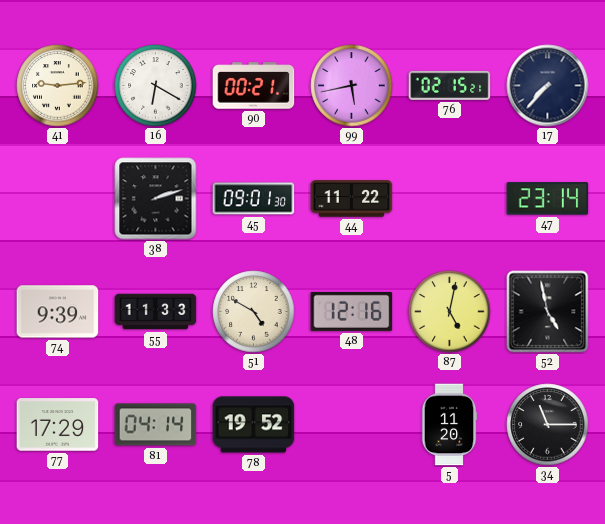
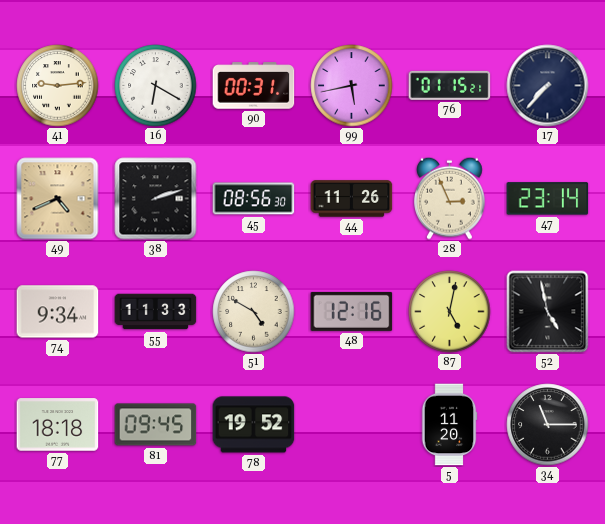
90: 00:21 -> 00:31 (254, 86)
76: 02:15 -> 01:15 (450, 85)
49: none -> 4:41 (58, 199)
45: 09:01 -> 08:56 (254, 199)
44: 11:22 -> 11:26 (352, 199)
28: none -> 2:56 (450, 198)
74: 9:39 -> 9:34 (58, 312)
77: 17:29 -> 18:18 (58, 425)
81: 04:14 -> 09:45 (156, 425)
